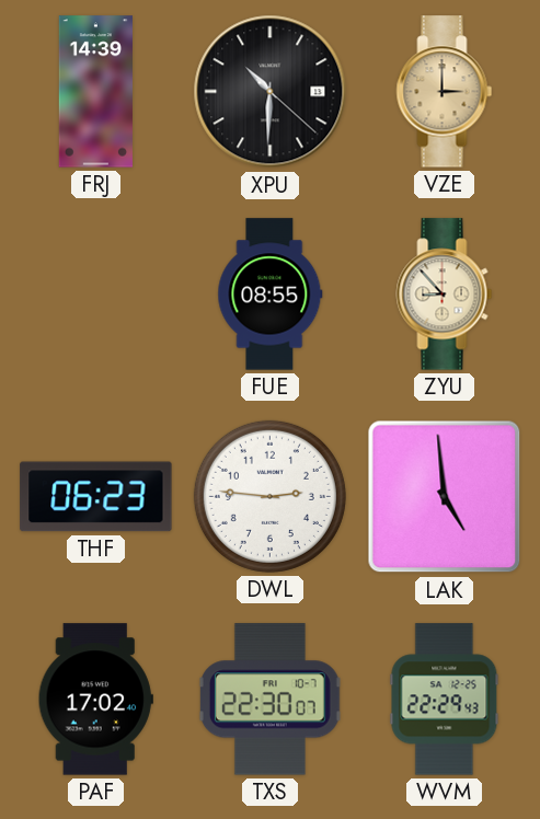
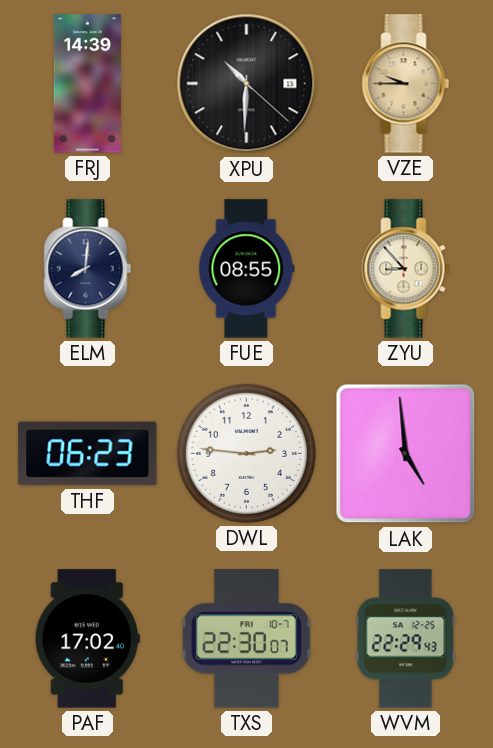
VZE: 3:00 -> 9:45 (406, 84)
ELM: none -> 8:01 (88, 269)
